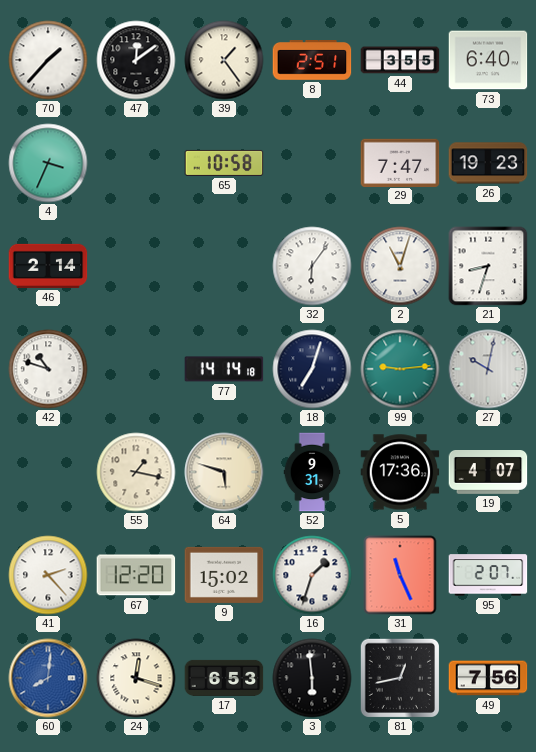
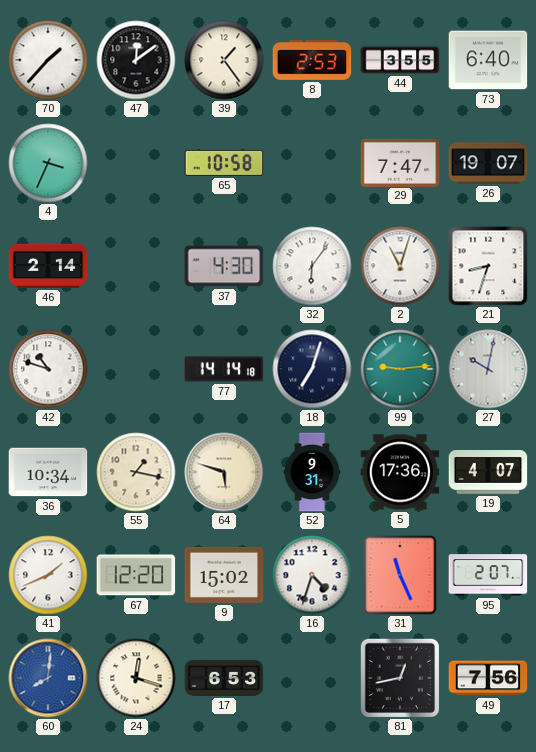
8: 2:51 -> 2:53 (312, 61)
26: 19:23 -> 19:07 (488, 163)
37: none -> 4:30 (224, 266)
36: none -> 10:34 (48, 472)
41: 2:23 -> 1:41 (48, 575)
16: 1:33 -> 4:33 (312, 575)
3: 5:59 -> none (312, 678)
